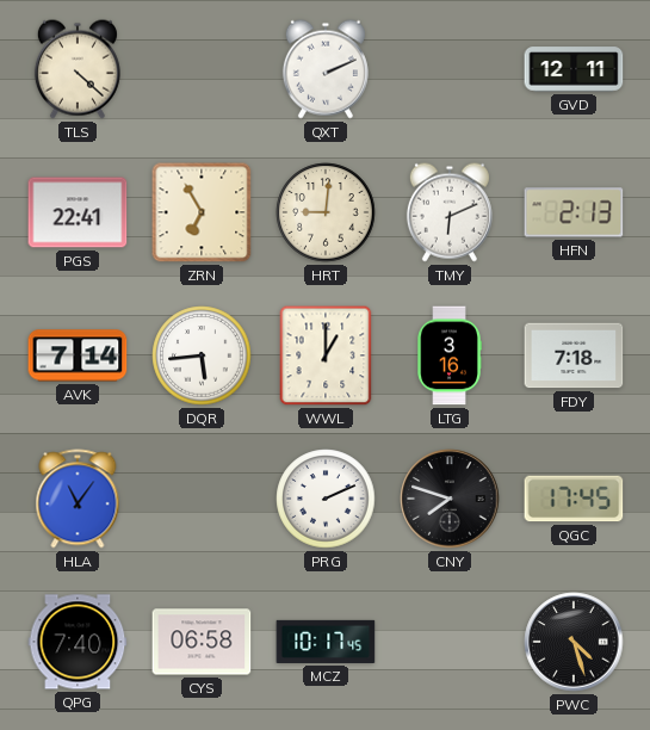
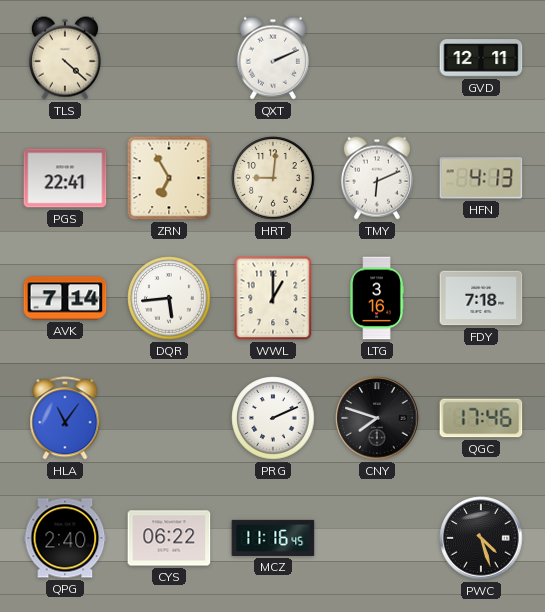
HFN: 2:13 -> 4:13 (481, 178)
QGC: 17:45 -> 17:46 (481, 418)
QPG: 7:40 -> 2:40 (65, 538)
CYS: 06:58 -> 06:22 (169, 538)
MCZ: 10:17 -> 11:16 (273, 538)
